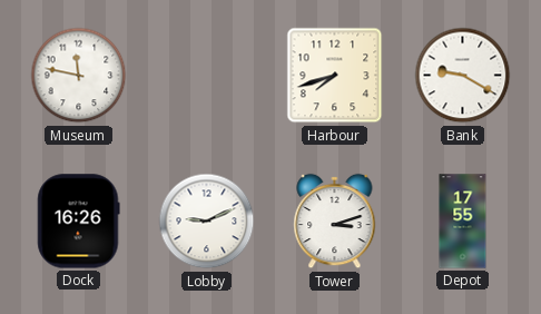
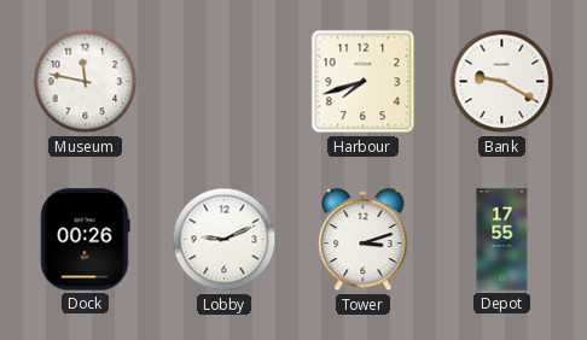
Dock: 16:26 -> 00:26 (86, 240)
